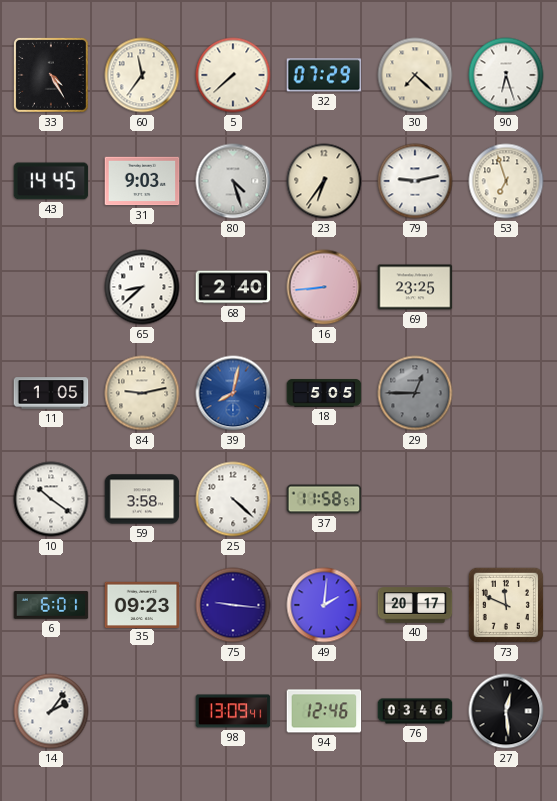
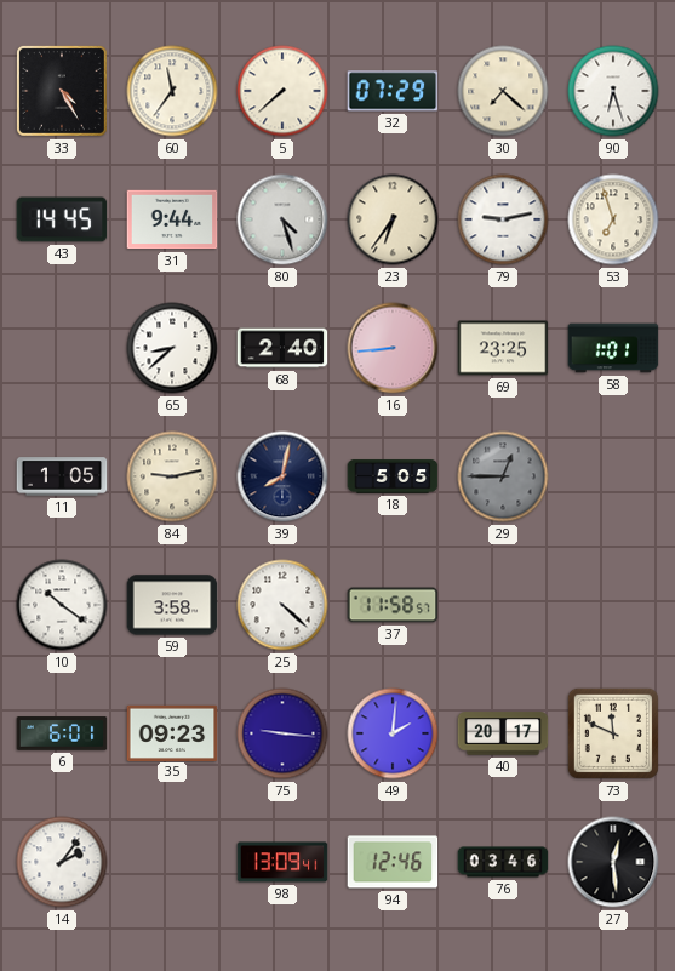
31: 9:03 -> 9:44 (172, 219)
58: none -> 1:01 (613, 348)
39 dial: blue -> navy (282, 476)
